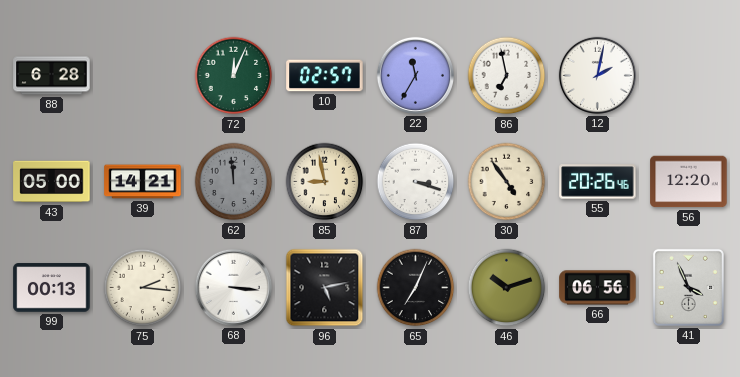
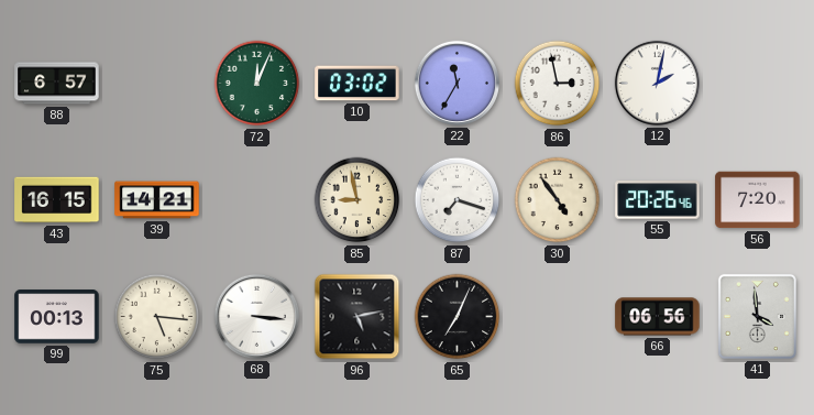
88: 6:28 -> 6:57 (57, 84)
10: 02:57 -> 03:02 (358, 84)
86: 6:58 -> 2:58 (558, 84)
43: 05:00 -> 16:15 (57, 200)
62: 11:59 -> none (234, 182)
87: 3:18 -> 7:18 (458, 200)
56: 12:20 -> 7:20 (758, 200)
75: 2:16 -> 5:16 (157, 317)
46: 10:12 -> none (507, 288)
41: 3:56 -> 3:59 (757, 316)
